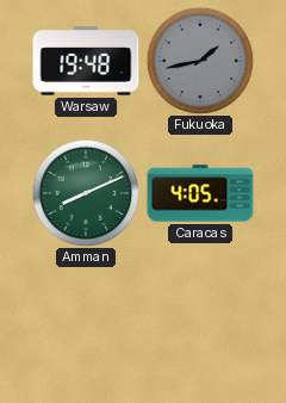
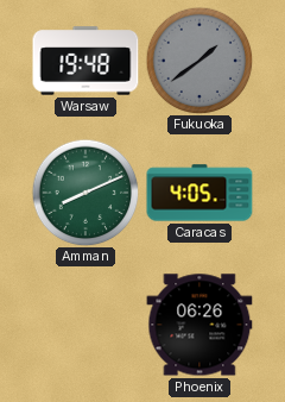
Fukuoka: 1:43 -> 1:39 (199, 61)
Phoenix: none -> 06:26 (199, 325)
